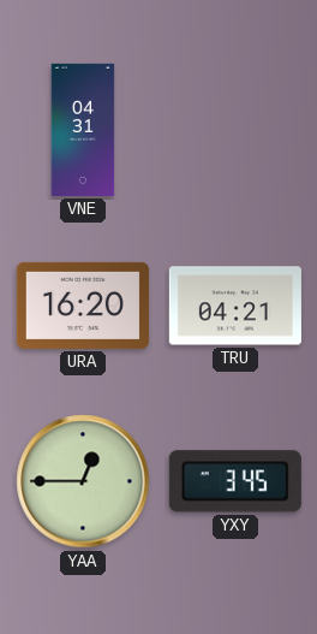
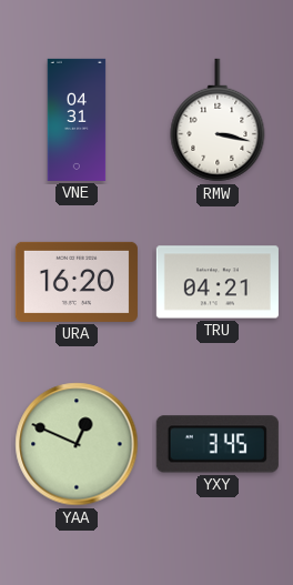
RMW: none -> 3:17 (218, 120)
YAA: 12:45 -> 12:49 (77, 444)
